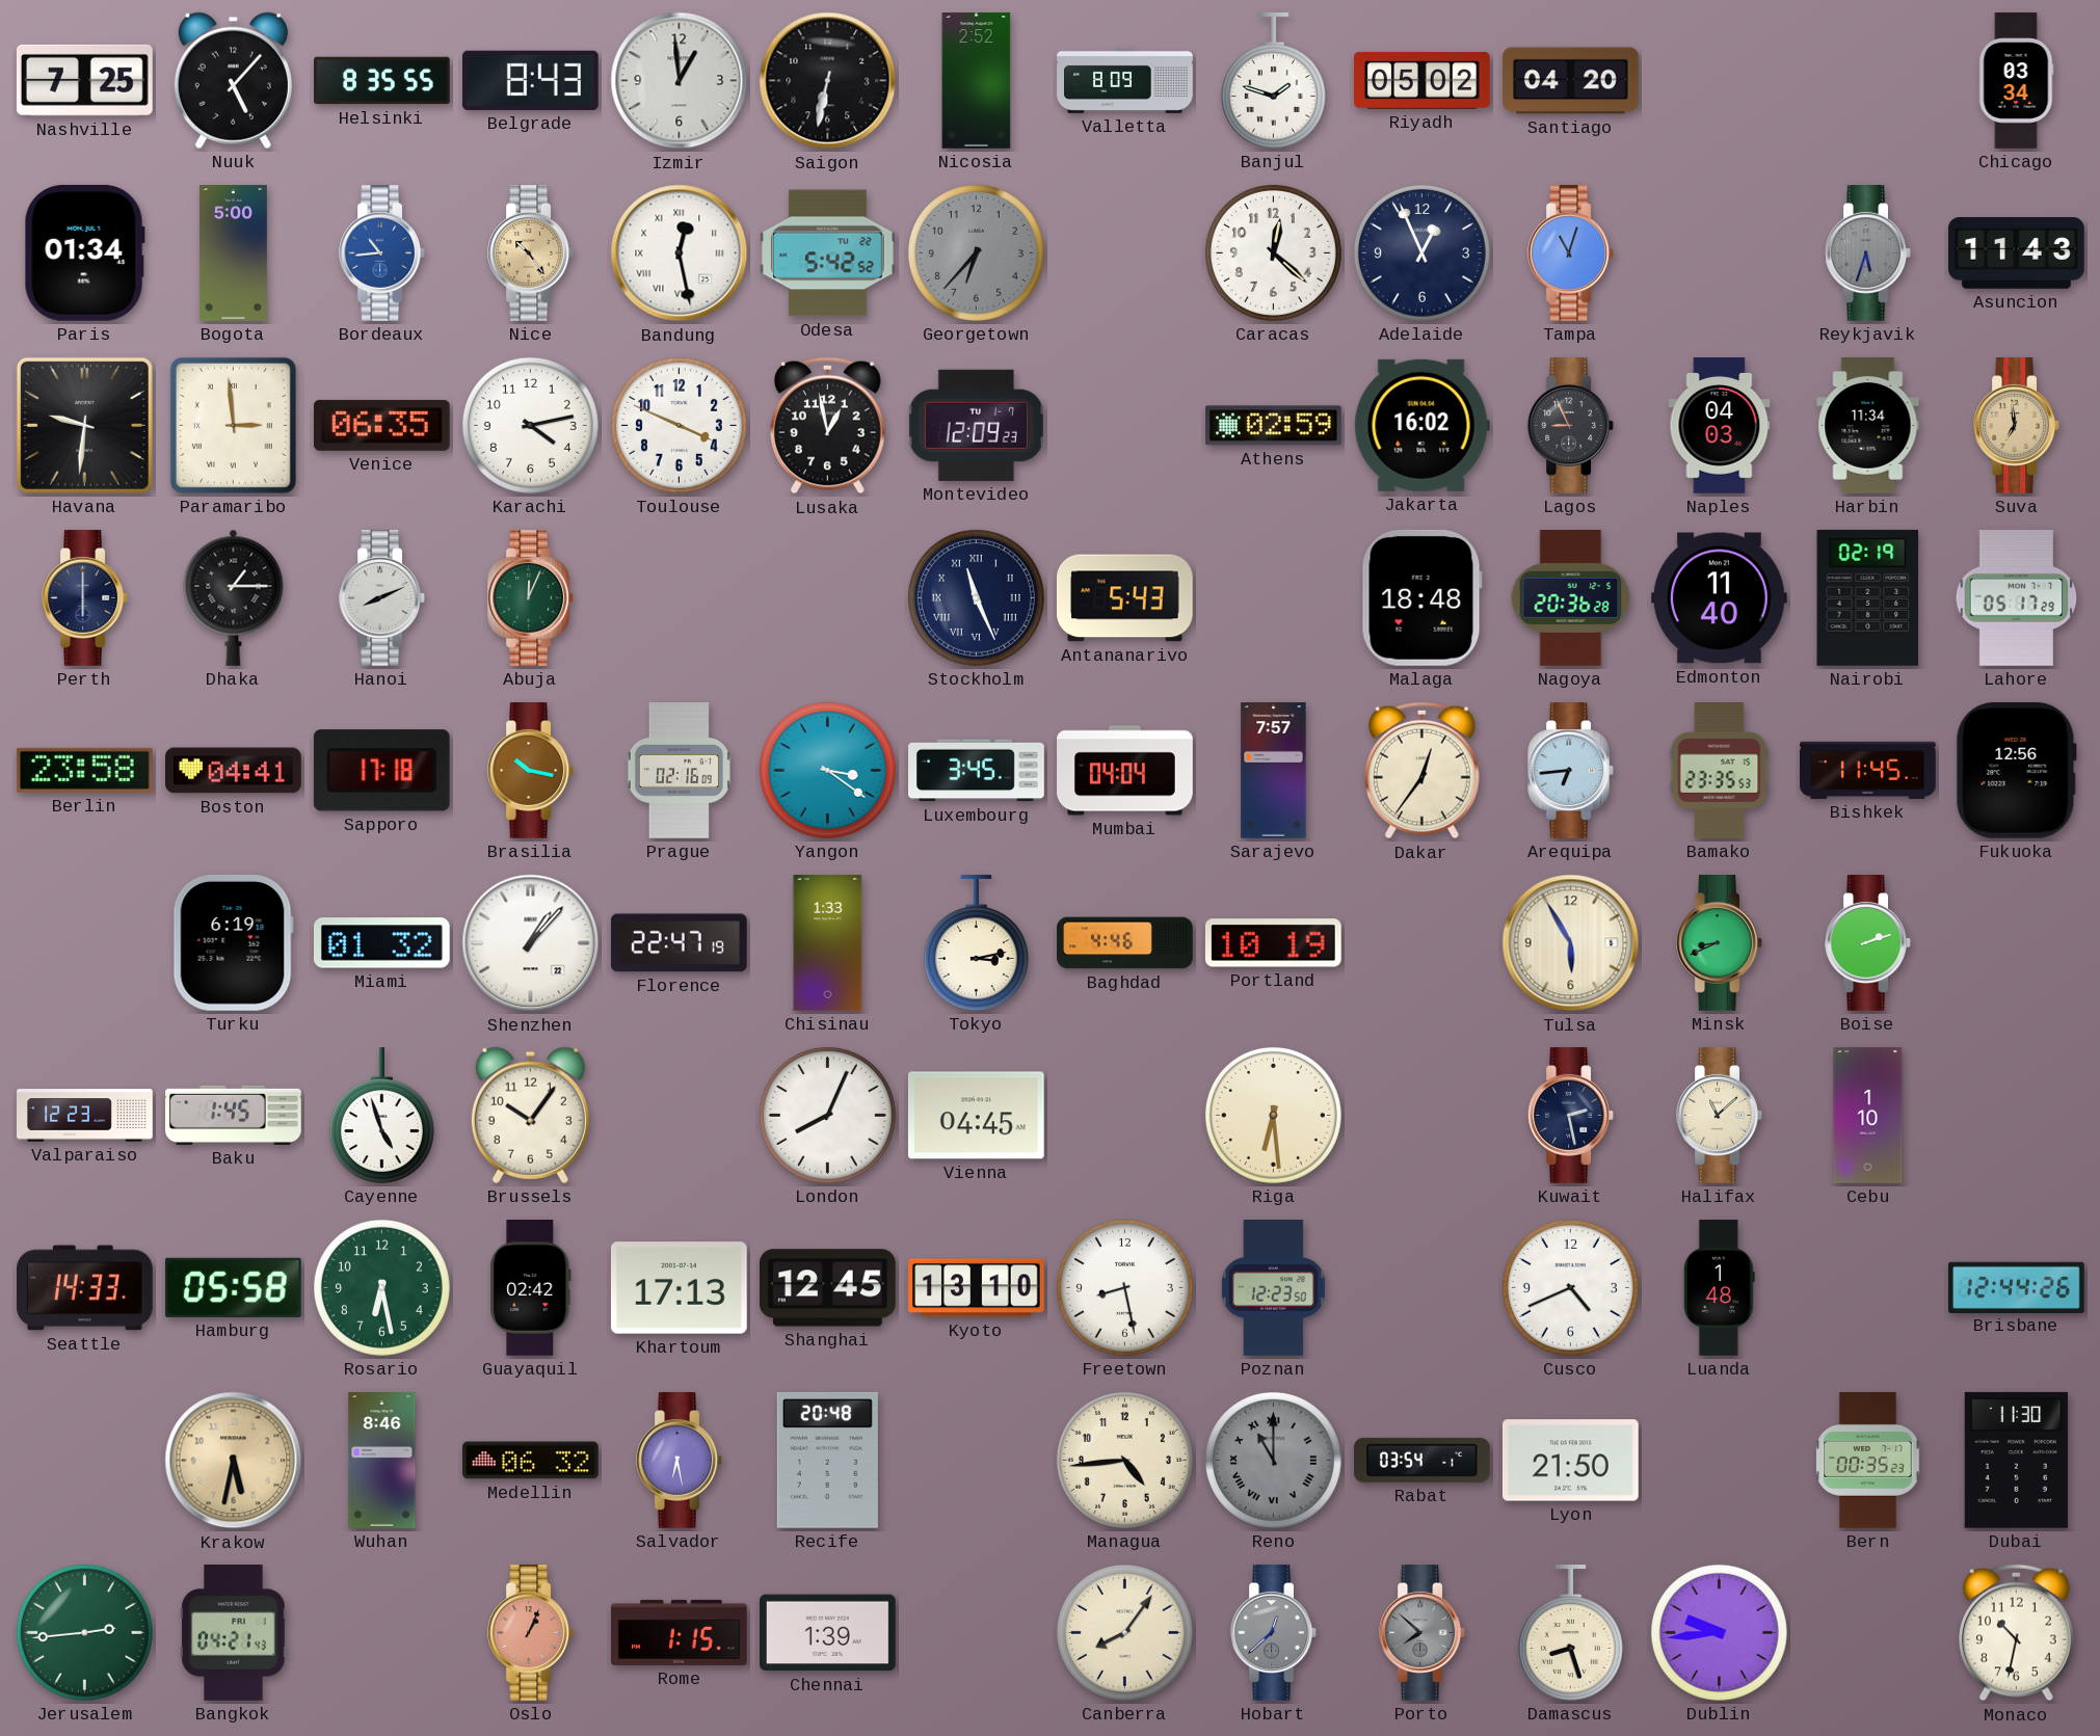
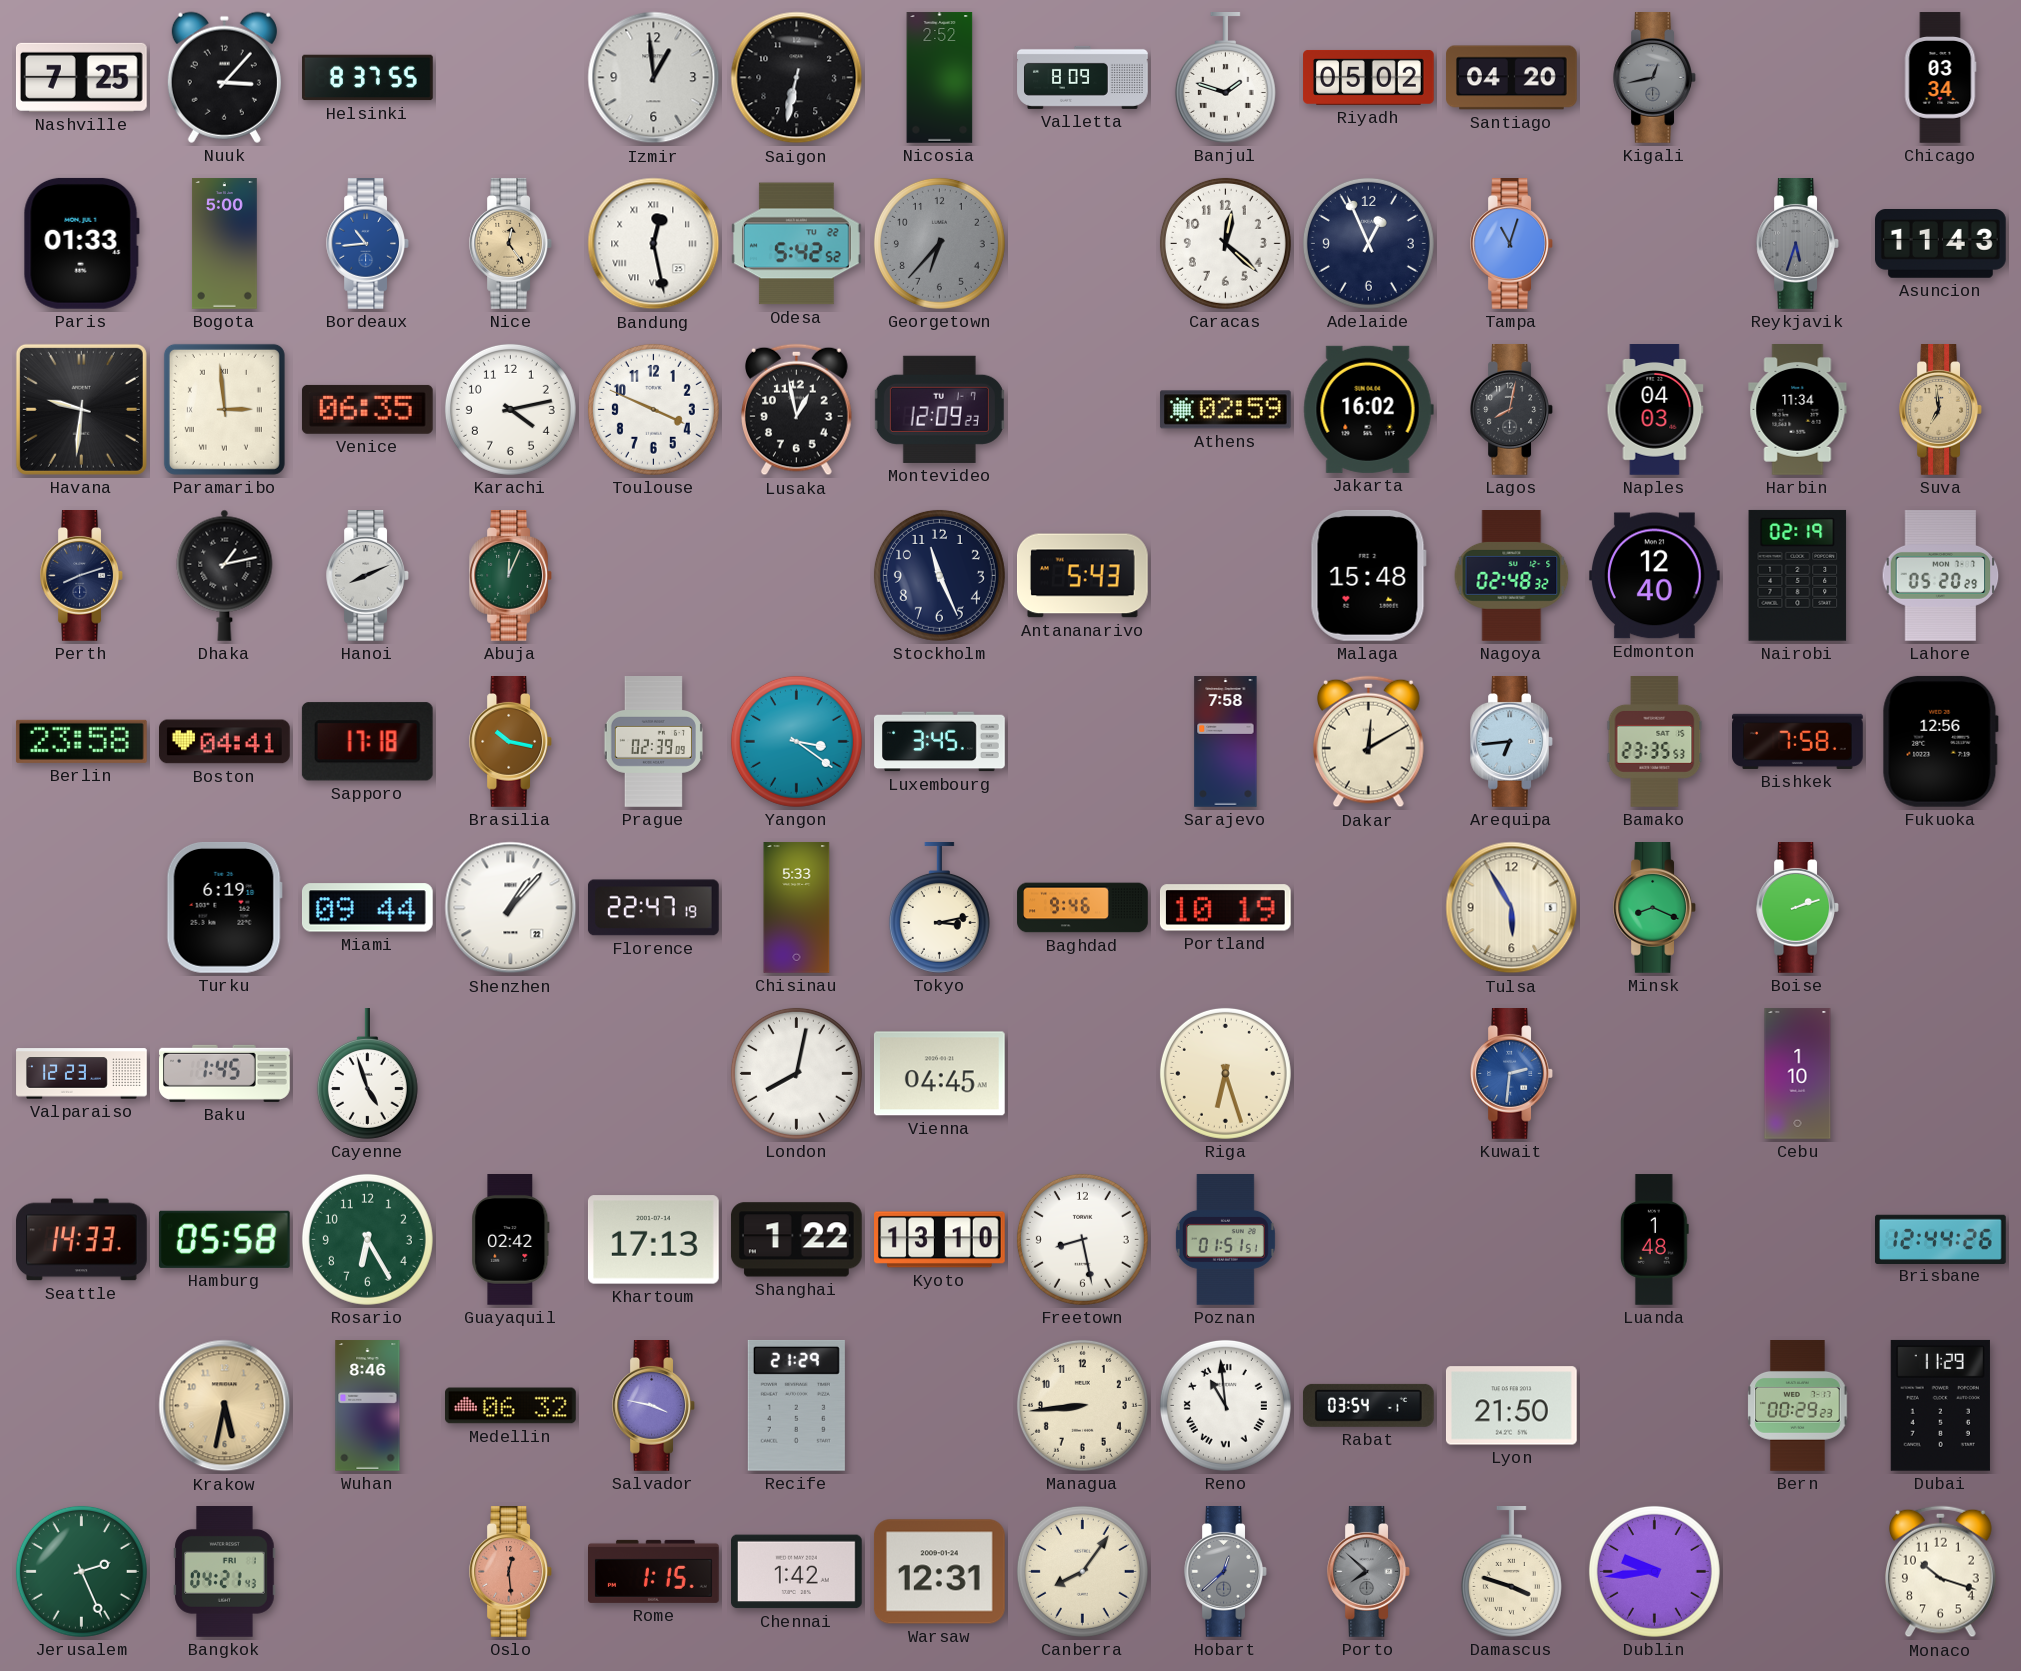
Nuuk: 5:07 -> 3:07 (224, 77)
Helsinki: 8:35 -> 8:37 (368, 78)
Belgrade: 8:43 -> none (530, 80)
Kigali: none -> 12:43 (1654, 78)
Paris: 01:34 -> 01:33 (81, 243)
Nice: 10:24 -> 12:24 (510, 244)
Lagos: 8:56 -> 8:02 (1511, 410)
Perth: 6:00 -> 8:12 (81, 576)
Dhaka: 1:15 -> 1:13 (225, 575)
Stockholm numerals: Roman -> Arabic (939, 575)
Malaga: 18:48 -> 15:48 (1368, 575)
Nagoya: 20:36 -> 02:48 (1512, 576)
Edmonton: 11:40 -> 12:40 (1654, 576)
Lahore: 05:17 -> 05:20 (1941, 576)
Prague: 02:16 -> 02:39 (653, 742)
Mumbai: 04:04 -> none (1125, 771)
Sarajevo: 7:57 -> 7:58 (1226, 742)
Dakar: 12:36 -> 12:10 (1369, 742)
Bishkek: 11:45 -> 7:58 (1798, 741)
Miami: 01:32 -> 09:44 (367, 908)
Chisinau: 1:33 -> 5:33 (797, 908)
Baghdad: 4:46 -> 9:46 (1083, 908)
Minsk: 8:41 -> 8:19 (1654, 908)
Brussels: 10:06 -> none (530, 1115)
London: 8:04 -> 8:02 (796, 1073)
Riga: 6:29 -> 6:27 (1225, 1073)
Kuwait: 2:28 -> 2:31 (1511, 1074)
Kuwait dial: navy -> blue (1511, 1074)
Halifax: 11:08 -> none (1719, 1116)
Rosario: 6:28 -> 6:25 (367, 1239)
Shanghai: 12:45 -> 1:22 (796, 1240)
Poznan: 12:23 -> 01:51 (1225, 1240)
Cusco: 4:41 -> none (1570, 1287)
Salvador: 6:28 -> 3:47 (653, 1406)
Recife: 20:48 -> 21:29 (796, 1405)
Managua: 4:44 -> 8:44 (1082, 1405)
Reno: 11:00 -> 10:59 (1225, 1405)
Reno dial: grey -> white (1225, 1405)
Bern: 00:35 -> 00:29 (1798, 1406)
Dubai: 11:30 -> 11:29 (1940, 1405)
Jerusalem: 2:44 -> 2:26 (81, 1571)
Oslo: 1:04 -> 12:29 (510, 1572)
Chennai: 1:39 -> 1:42 (797, 1572)
Warsaw: none -> 12:31 (939, 1572)
Damascus: 8:27 -> 3:48 (1511, 1572)
Monaco: 10:32 -> 10:18 (1941, 1572)
